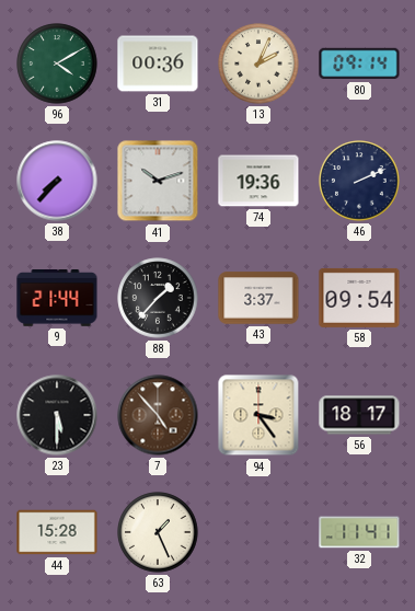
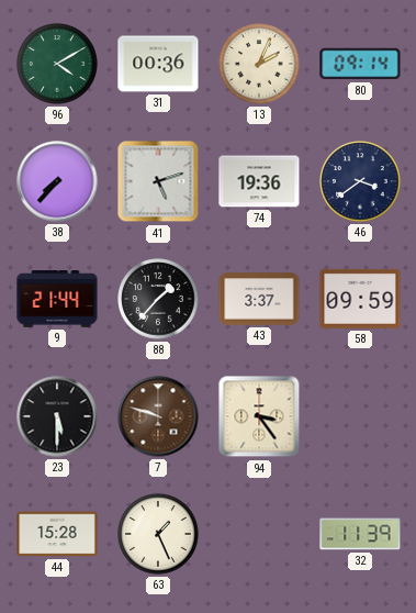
41: 10:12 -> 5:12 (158, 181)
46: 2:11 -> 3:39 (360, 181)
58: 09:54 -> 09:59 (360, 299)
7: 4:53 -> 9:48 (158, 416)
56: 18:17 -> none (359, 415)
32: 11:41 -> 11:39 (360, 534)
